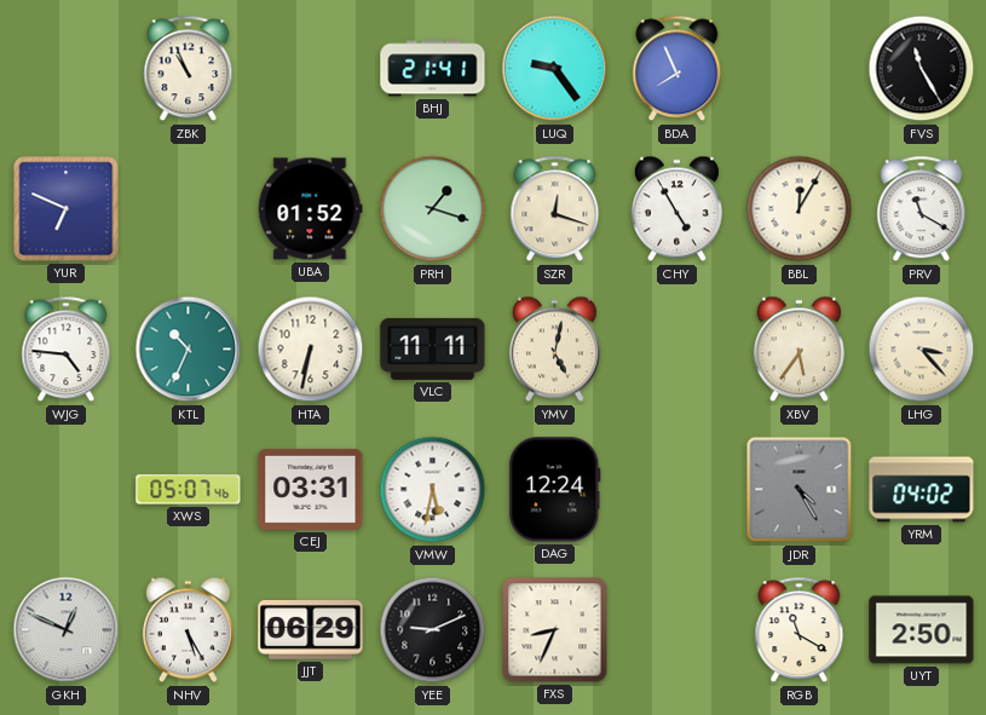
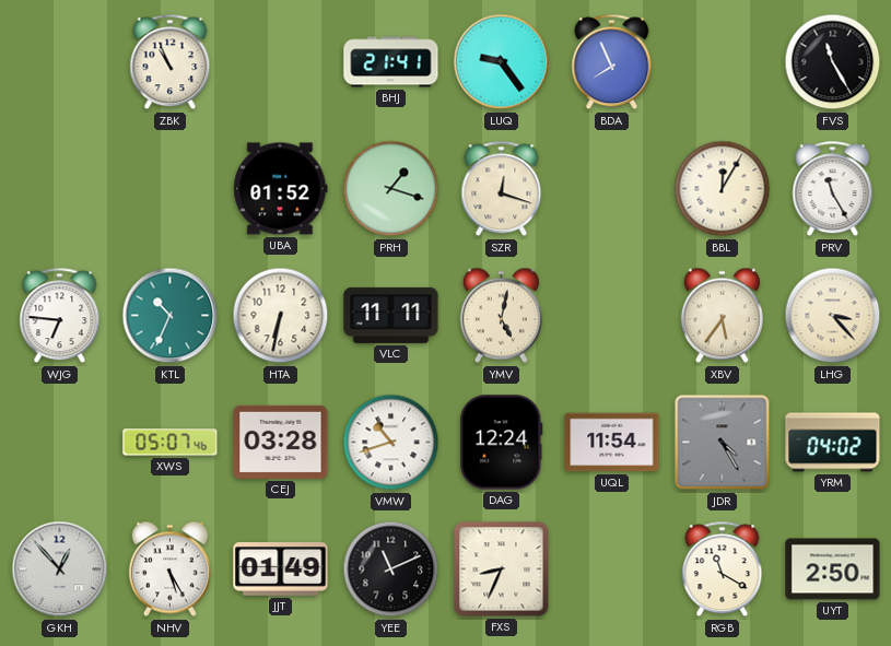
YUR: 6:49 -> none (67, 209)
CHY: 4:55 -> none (676, 209)
PRV: 11:20 -> 11:25 (833, 189)
WJG: 4:46 -> 6:46 (60, 316)
CEJ: 03:31 -> 03:28 (281, 442)
VMW: 5:32 -> 10:42 (391, 443)
UQL: none -> 11:54 (612, 443)
GKH: 12:49 -> 12:53 (60, 569)
JJT: 06:29 -> 01:49 (281, 569)
YEE: 9:11 -> 11:11 (391, 569)
